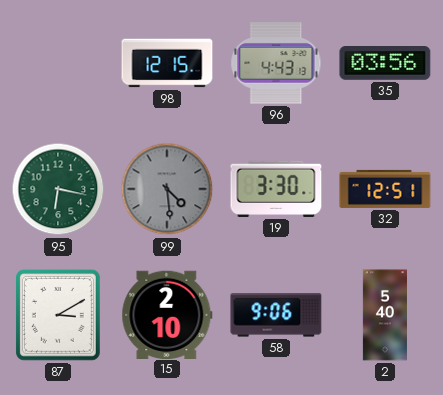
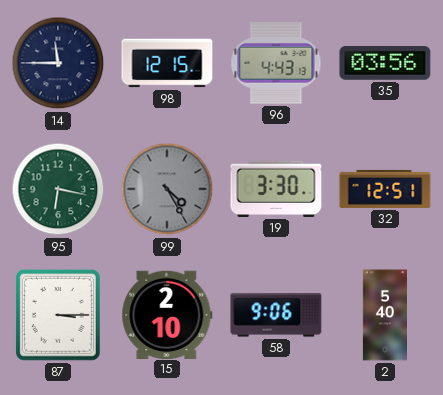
14: none -> 11:45 (58, 63)
99: 4:29 -> 4:25 (167, 189)
87: 3:10 -> 3:15 (58, 315)
